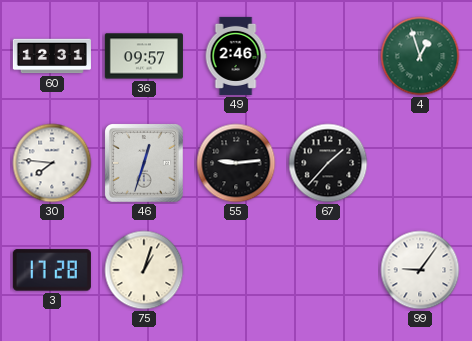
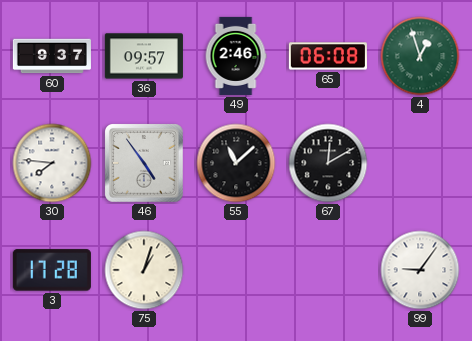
60: 12:31 -> 9:37 (52, 56)
65: none -> 06:08 (328, 56)
46: 12:33 -> 4:54 (145, 164)
55: 9:14 -> 11:08 (236, 163)
67: 1:37 -> 12:10 (328, 163)
